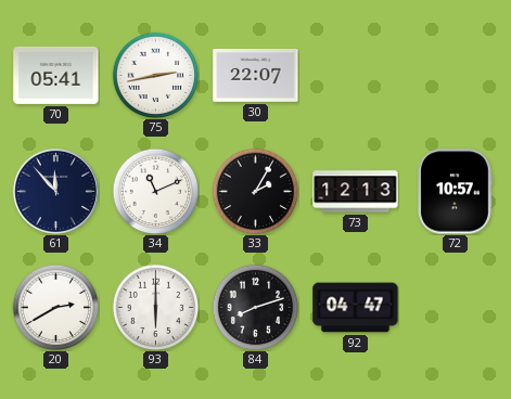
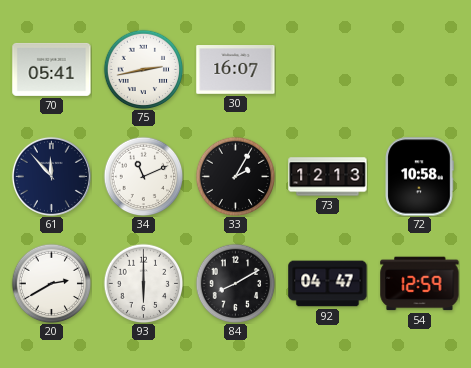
30: 22:07 -> 16:07 (236, 70)
72: 10:57 -> 10:58 (419, 177)
84: 8:12 -> 8:10 (235, 283)
54: none -> 12:59 (420, 284)
